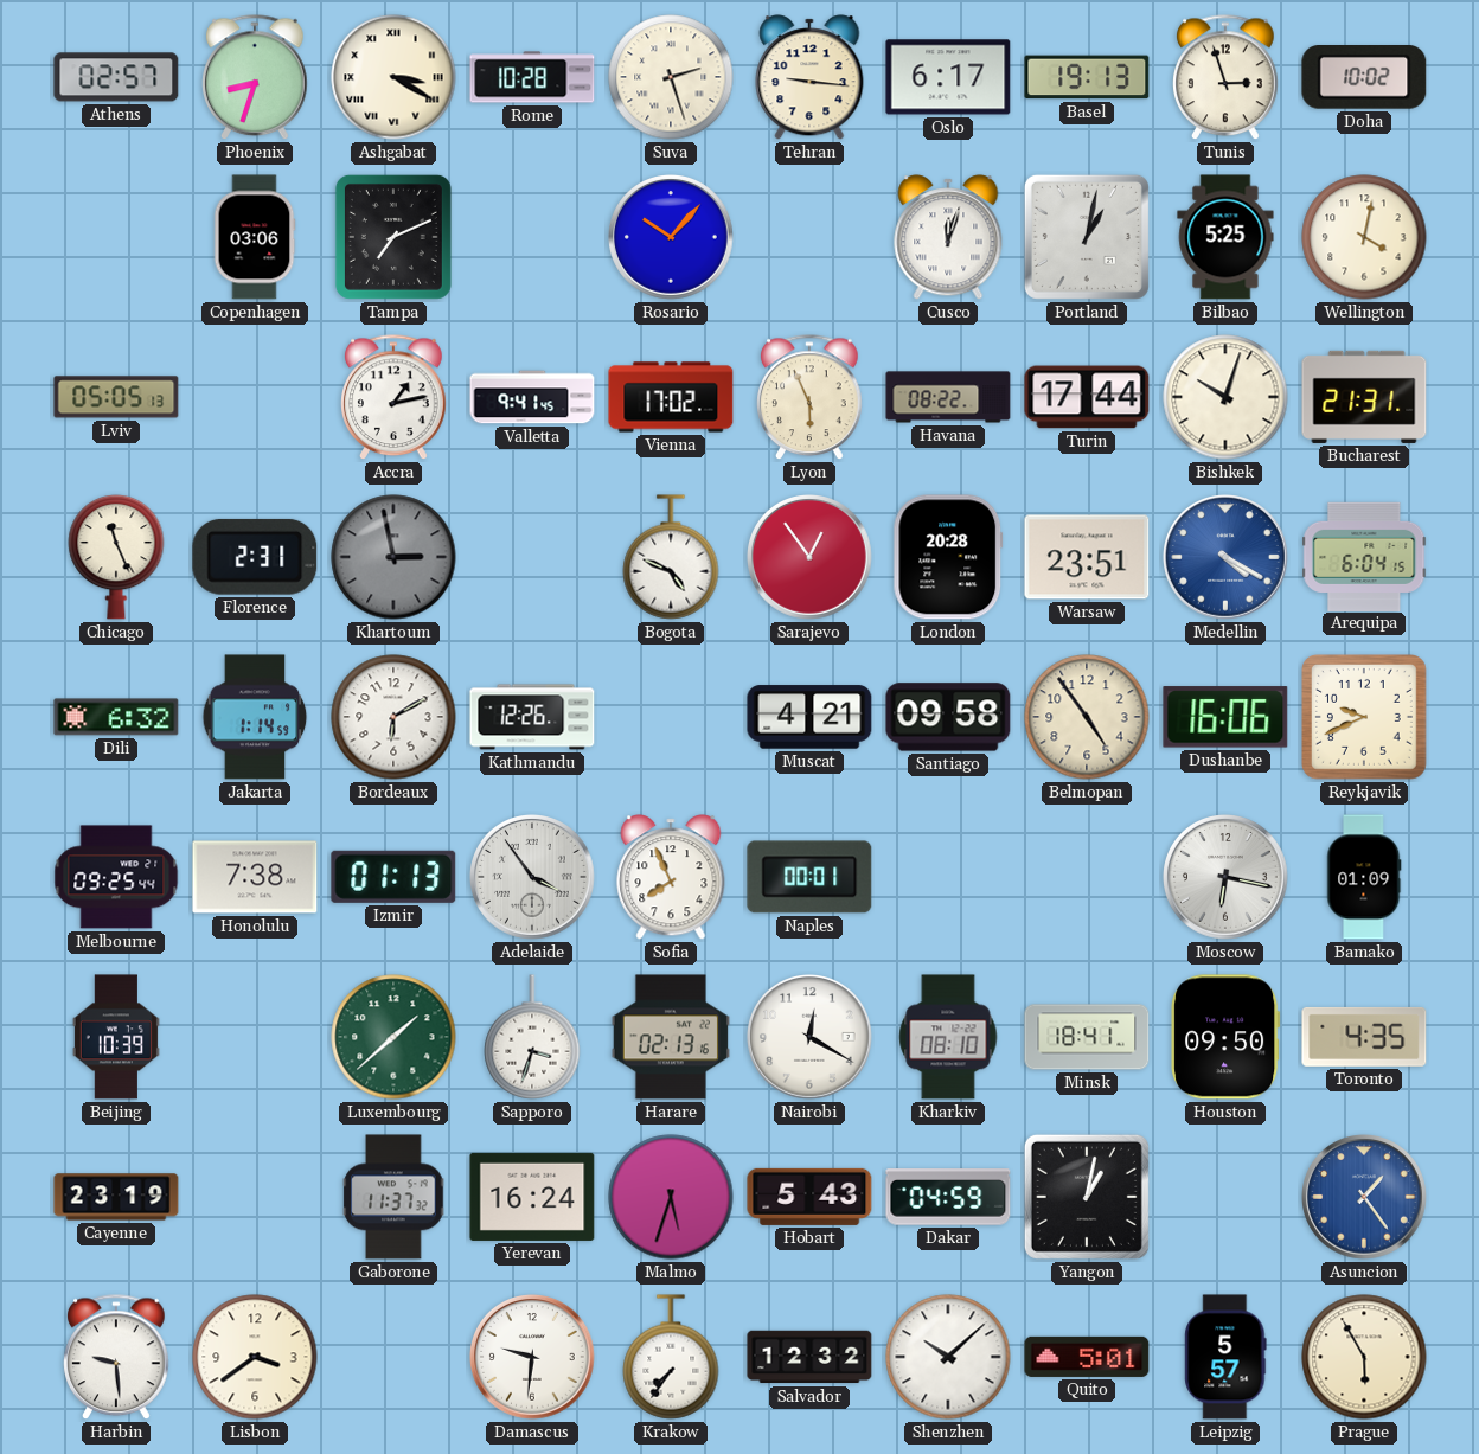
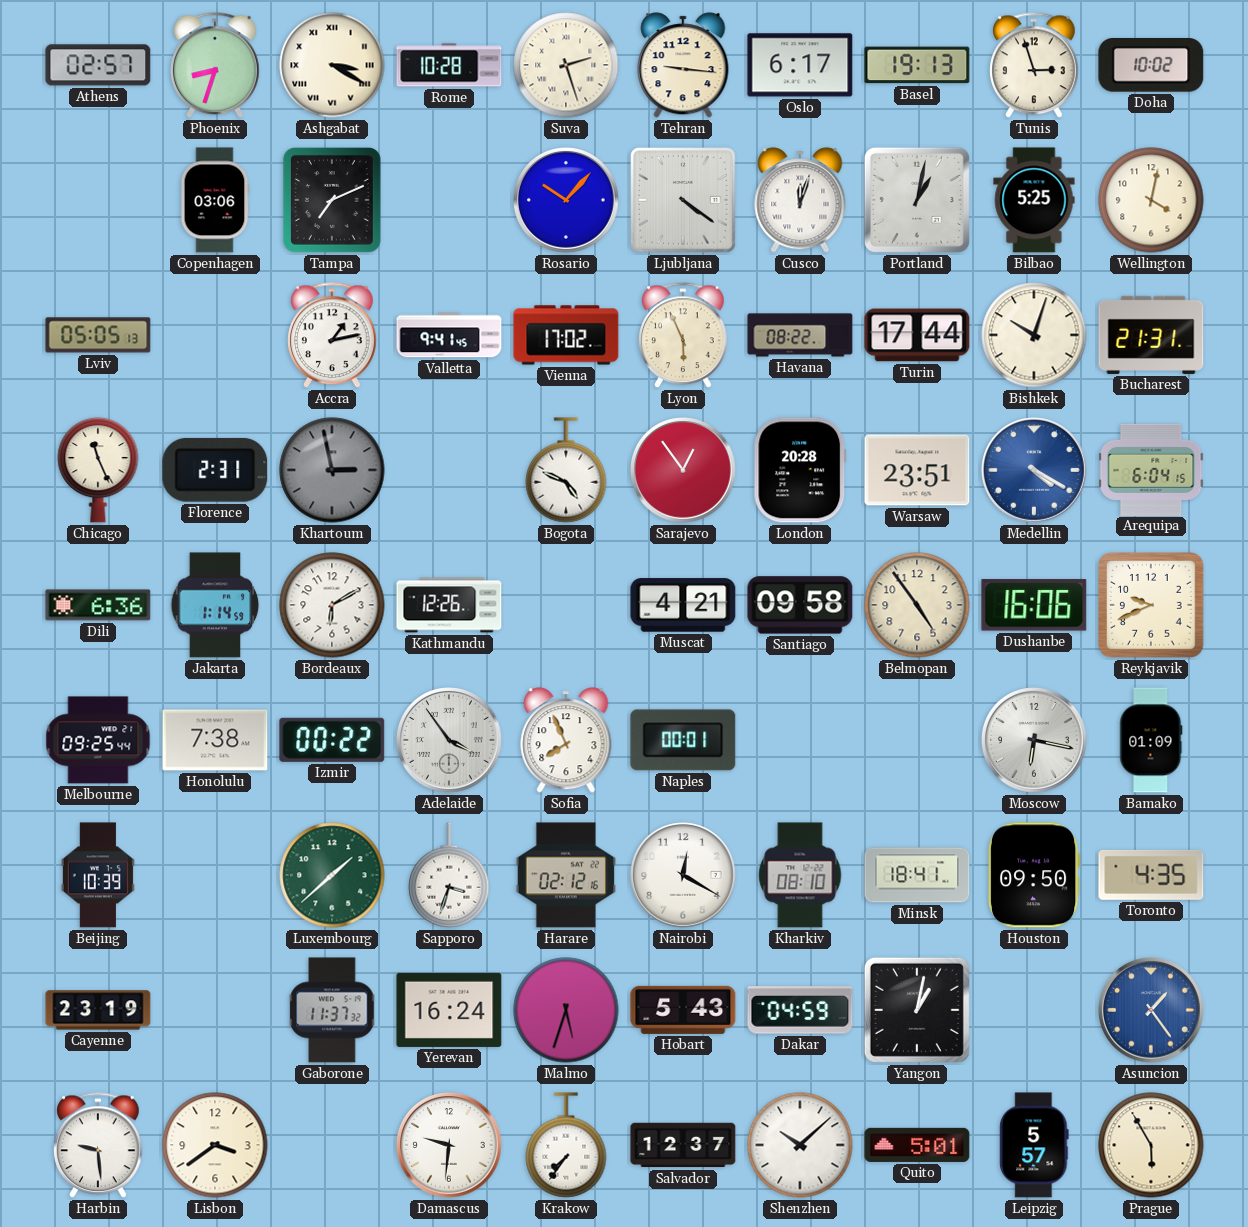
Ljubljana: none -> 4:21 (683, 200)
Dili: 6:32 -> 6:36 (98, 605)
Izmir: 01:13 -> 00:22 (332, 740)
Harare: 02:13 -> 02:12 (566, 875)
Salvador: 12:32 -> 12:37 (683, 1145)
